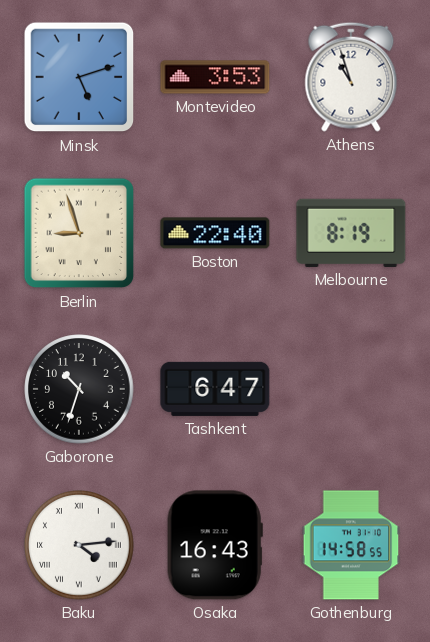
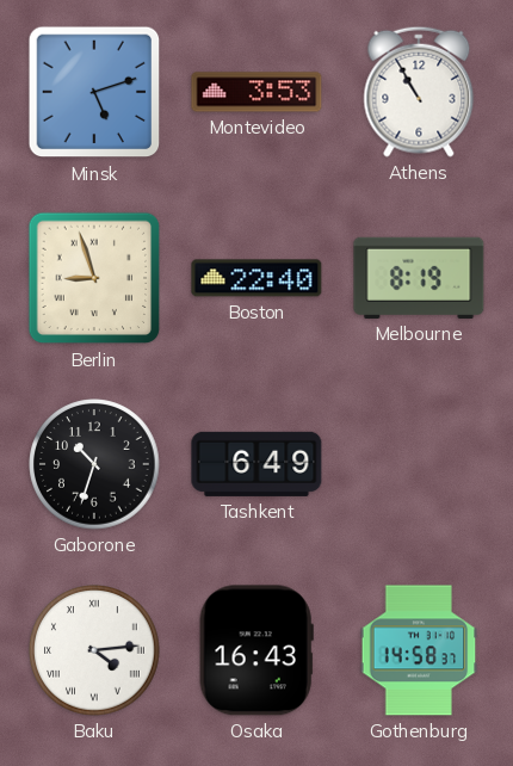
Athens: 10:57 -> 10:55 (419, 92)
Tashkent: 6:47 -> 6:49 (256, 464)
Gothenburg: 14:58:55 -> 14:58:37 (419, 650)
